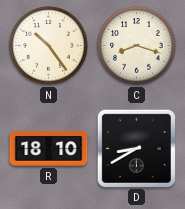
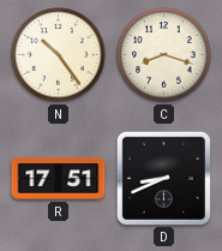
R: 18:10 -> 17:51 (59, 179)
D: 8:40 -> 8:41 (163, 178)
